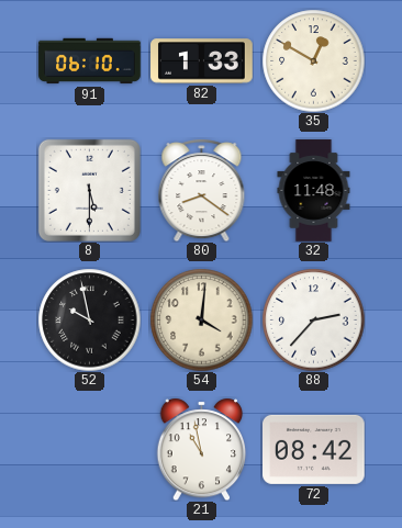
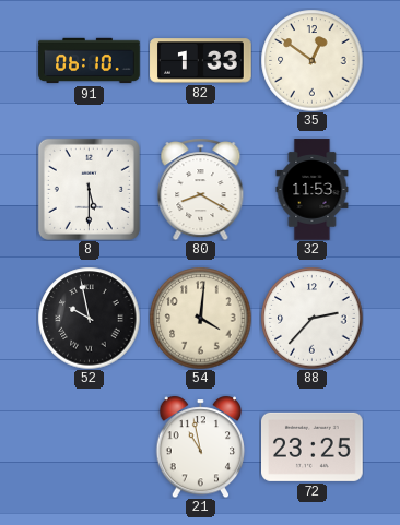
35: 12:50 -> 12:51 (311, 60)
80: 8:21 -> 8:20 (201, 189)
32: 11:48 -> 11:53 (313, 190)
72: 08:42 -> 23:25 (313, 446)
